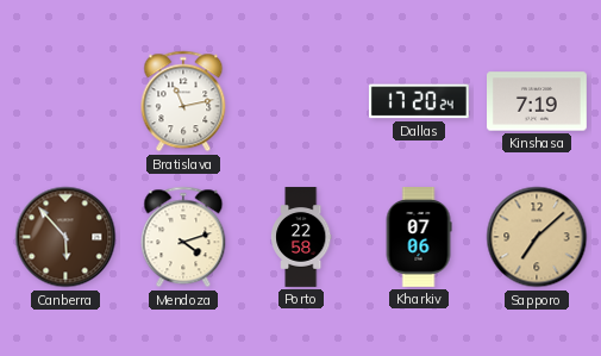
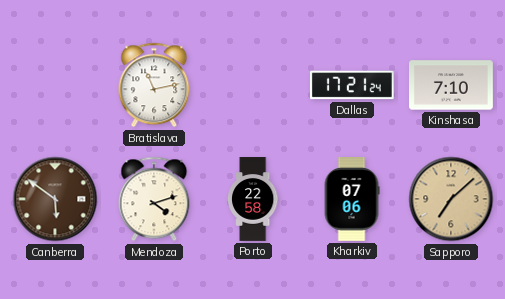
Dallas: 17:20 -> 17:21 (352, 85)
Kinshasa: 7:19 -> 7:10 (452, 85)
Canberra: 5:53 -> 5:51 (55, 199)
